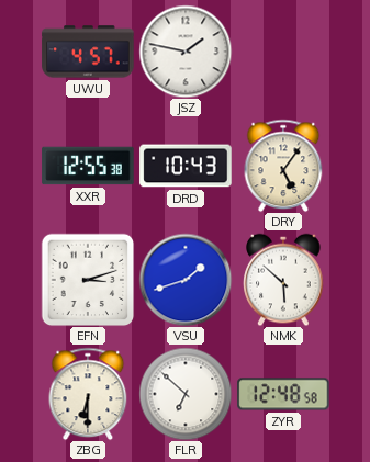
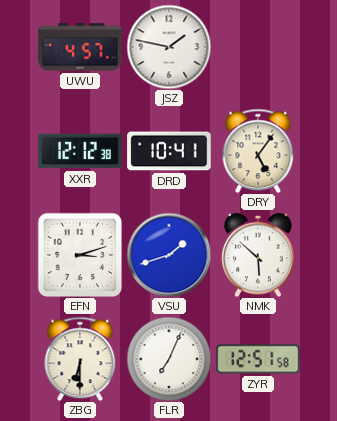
XXR: 12:55 -> 12:12 (80, 151)
DRD: 10:43 -> 10:41 (169, 151)
FLR: 6:52 -> 7:04 (169, 359)
ZYR: 12:48 -> 12:51 (258, 359)
